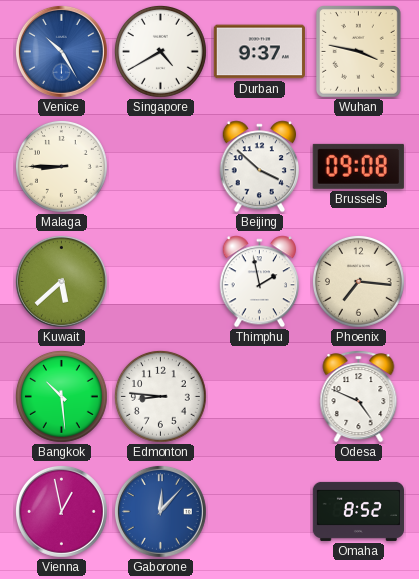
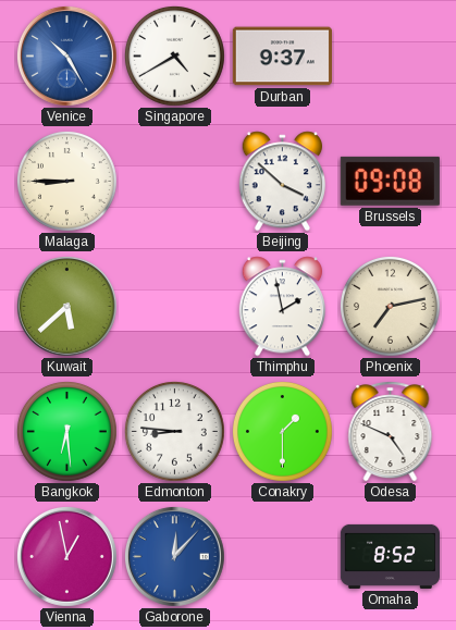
Wuhan: 3:47 -> none (359, 52)
Phoenix: 7:16 -> 7:13 (391, 307)
Bangkok: 10:29 -> 6:29 (67, 432)
Conakry: none -> 1:30 (283, 432)
